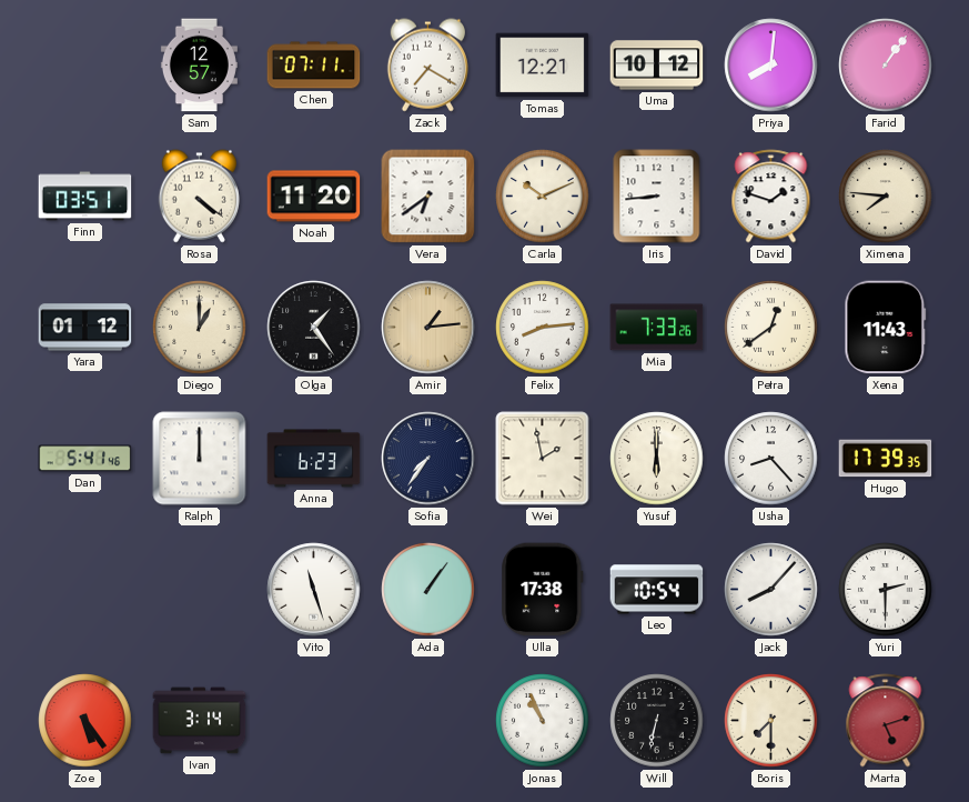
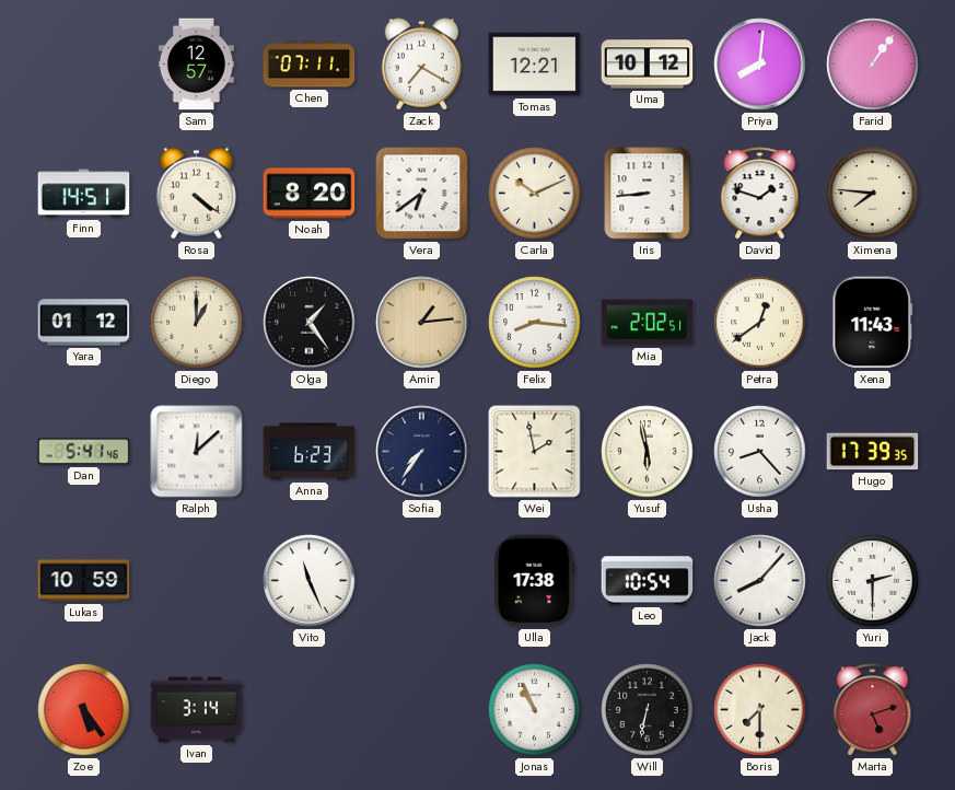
Finn: 03:51 -> 14:51 (84, 194)
Noah: 11:20 -> 8:20 (310, 194)
Felix: 8:14 -> 8:16 (535, 323)
Mia: 7:33 -> 2:02 (648, 323)
Ralph: 12:00 -> 12:08 (197, 452)
Yusuf: 6:00 -> 5:58 (648, 452)
Lukas: none -> 10:59 (84, 581)
Vito: 11:27 -> 11:26 (310, 581)
Ada: 1:06 -> none (428, 590)
